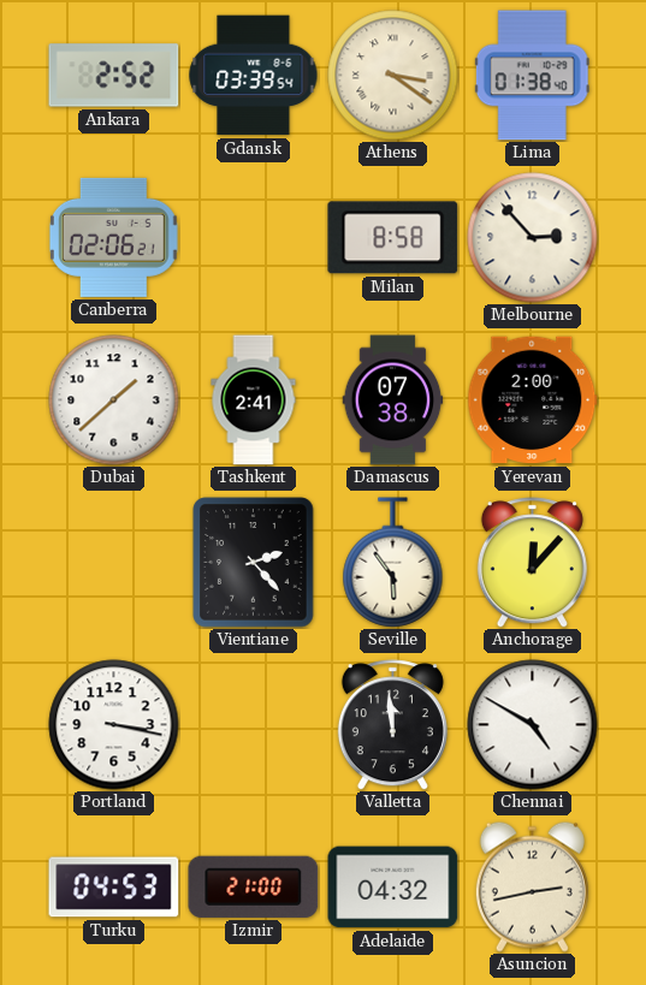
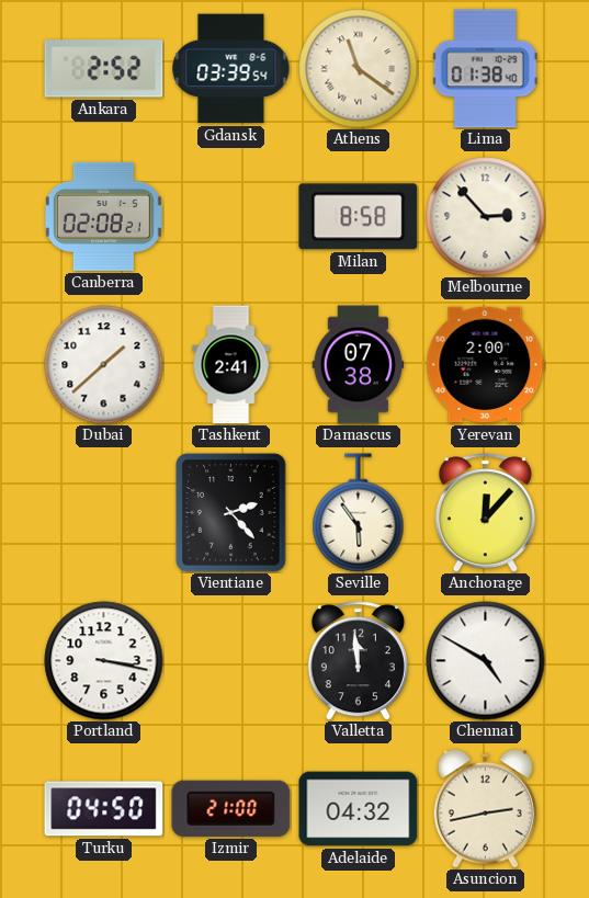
Athens: 3:21 -> 11:21 (359, 69)
Canberra: 02:06 -> 02:08 (103, 216)
Turku: 04:53 -> 04:50 (104, 809)
